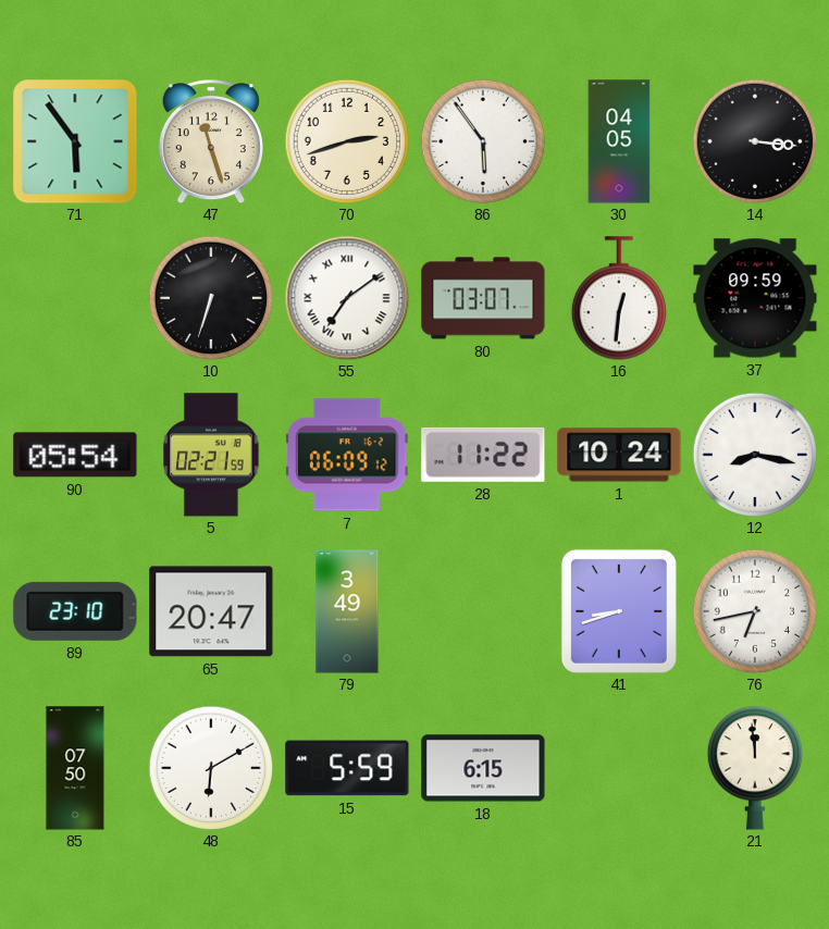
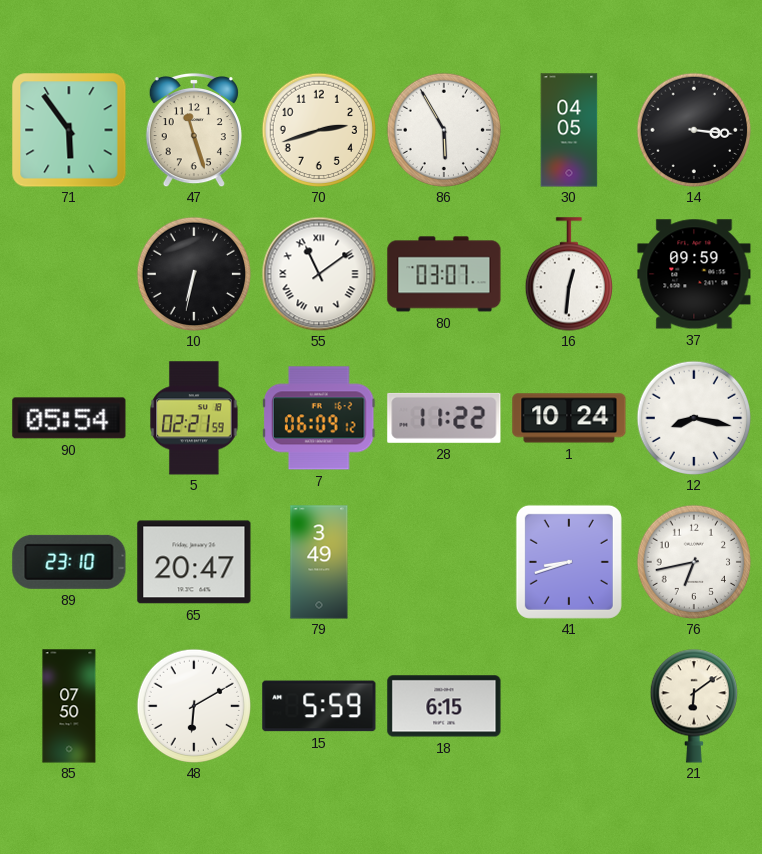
86: 5:54 -> 5:55 (444, 130)
10: 6:33 -> 6:32 (194, 274)
55: 7:09 -> 11:09 (319, 274)
21: 11:59 -> 6:09 (693, 706)
